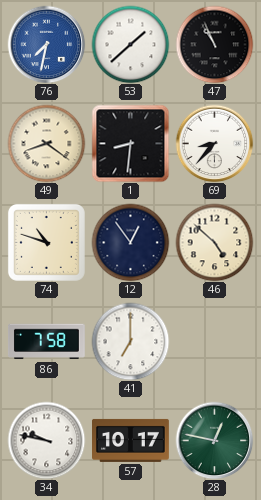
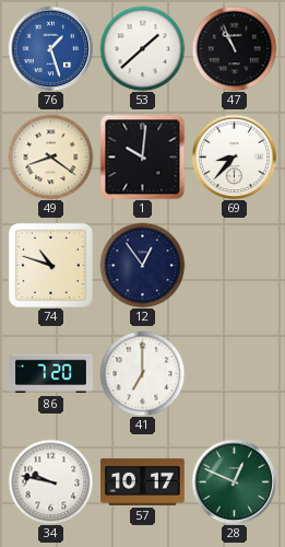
76: 7:32 -> 1:27 (50, 48)
1: 8:31 -> 10:01 (142, 156)
46: 4:52 -> none (214, 242)
86: 7:58 -> 7:20 (50, 374)
28: 12:47 -> 12:49 (234, 481)
